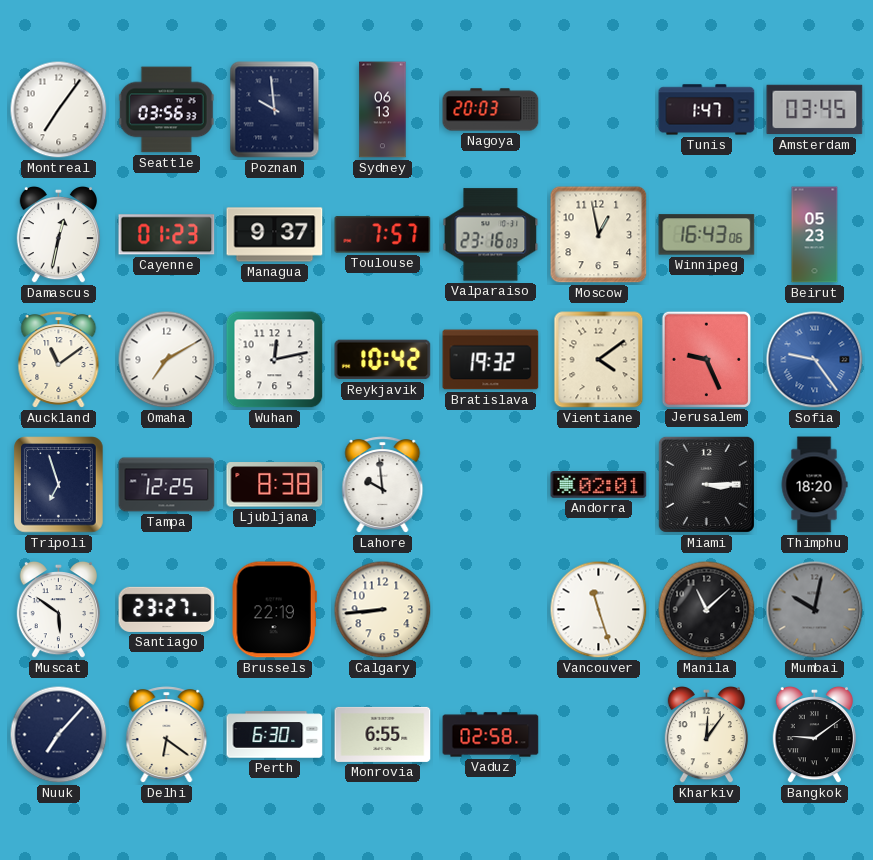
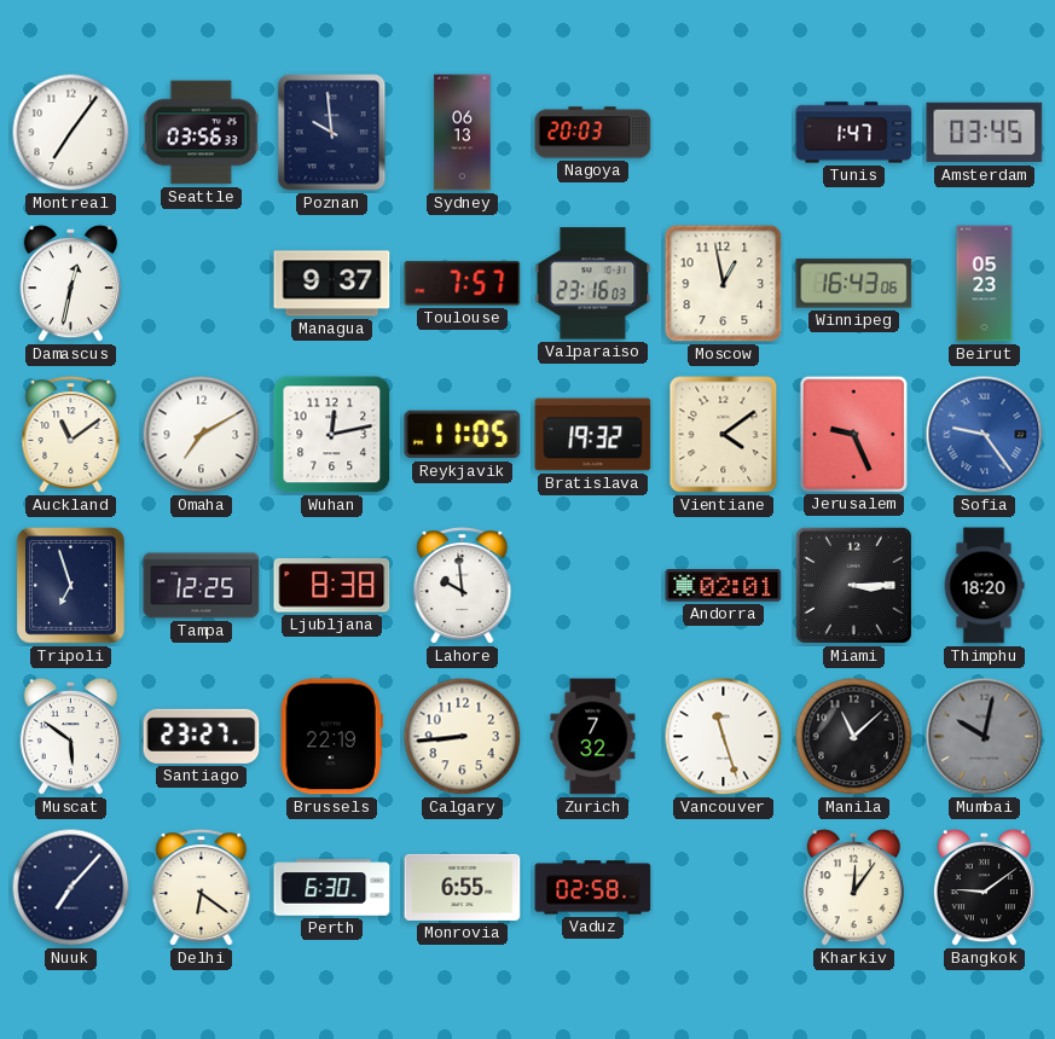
Cayenne: 01:23 -> none (167, 235)
Reykjavik: 10:42 -> 11:05 (463, 435)
Zurich: none -> 7:32 (593, 737)
